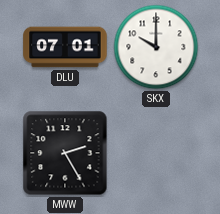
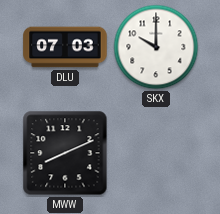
DLU: 07:01 -> 07:03 (65, 47)
MWW: 2:25 -> 8:11 (65, 153)
